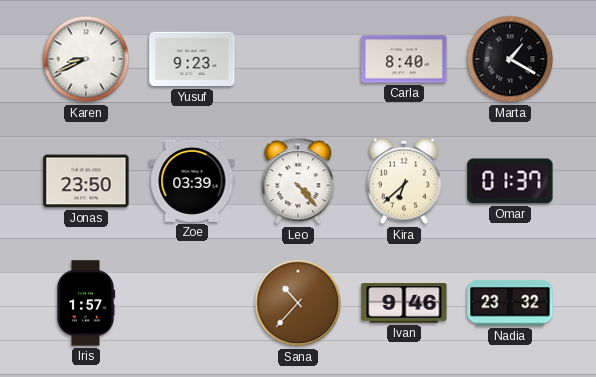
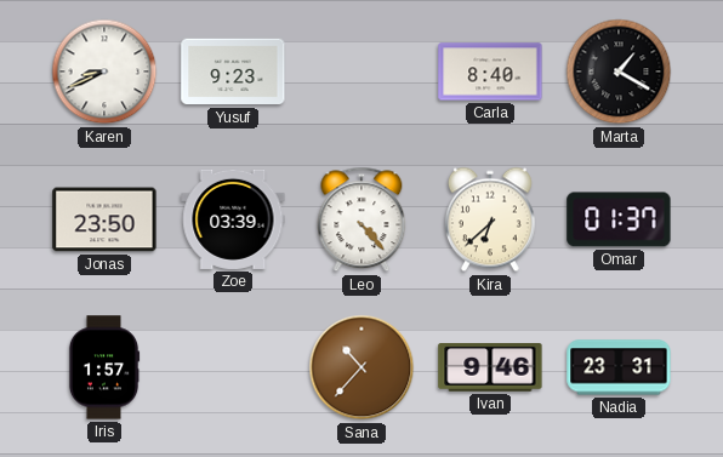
Nadia: 23:32 -> 23:31 (619, 367)
